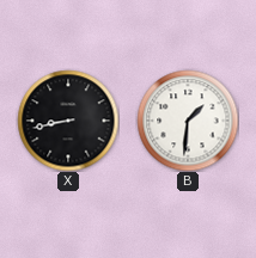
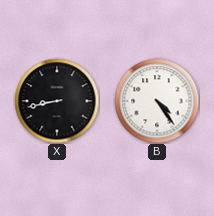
B: 1:31 -> 4:24 (157, 101)
